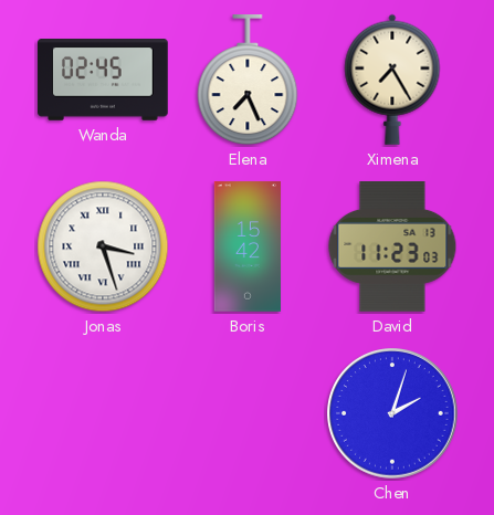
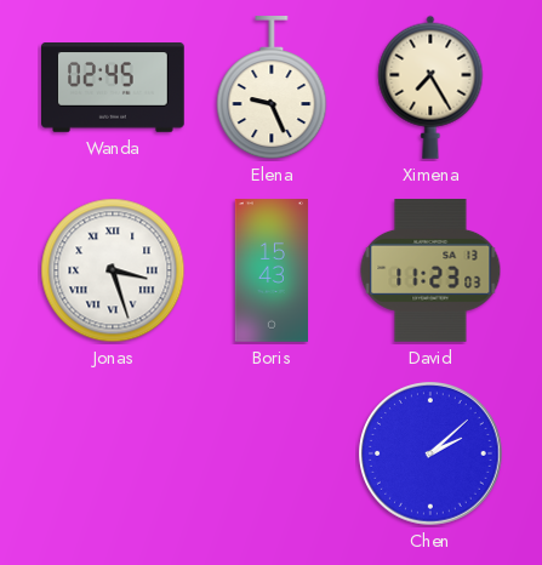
Elena: 7:26 -> 9:26 (272, 89)
Boris: 15:42 -> 15:43 (270, 270)
Chen: 2:03 -> 2:08 (432, 455)
